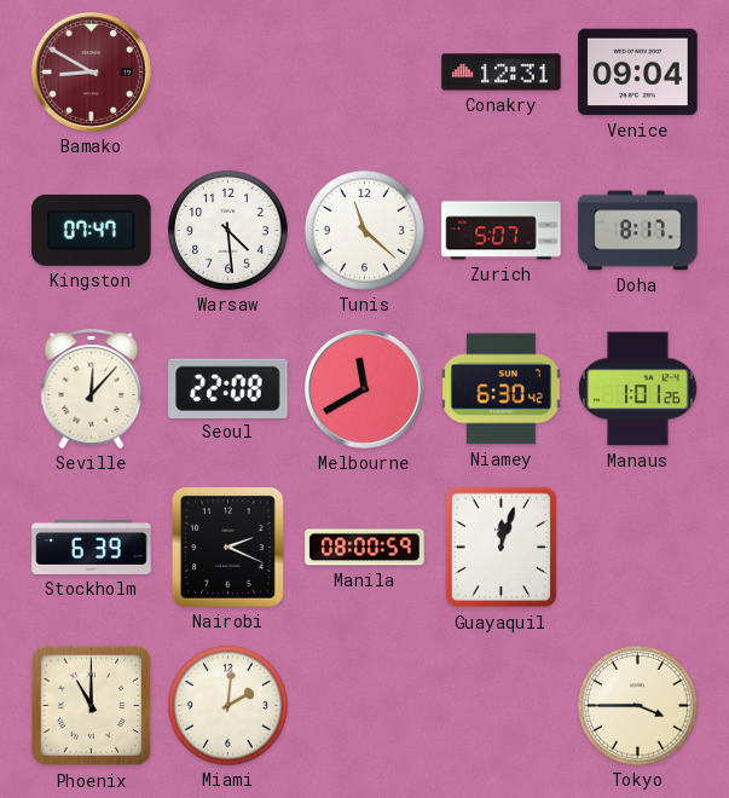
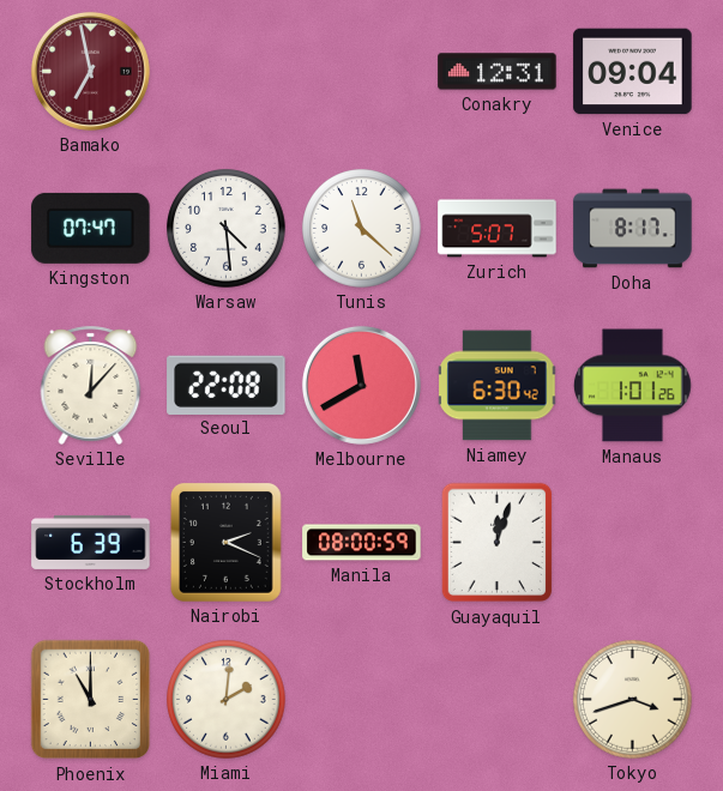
Bamako: 8:50 -> 6:58 (90, 71)
Tokyo: 3:45 -> 3:42 (633, 700)
